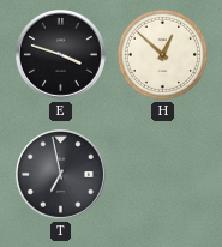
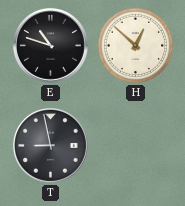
E: 3:48 -> 10:48 (50, 45)
T: 6:58 -> 8:58 (50, 145)
